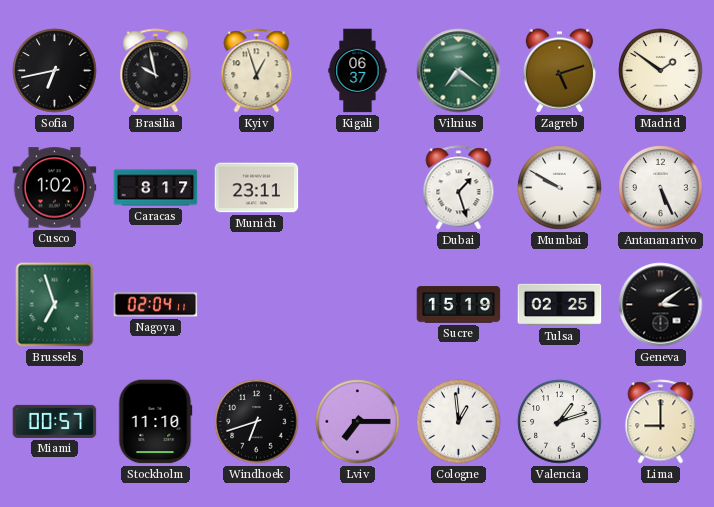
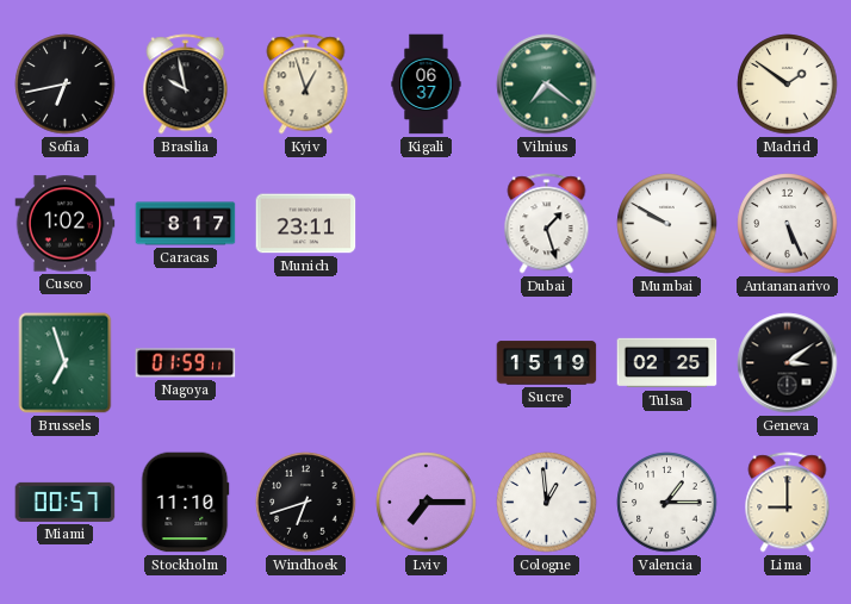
Zagreb: 5:12 -> none (559, 71)
Nagoya: 02:04 -> 01:59 (186, 363)
Valencia: 1:12 -> 1:15 (667, 503)
